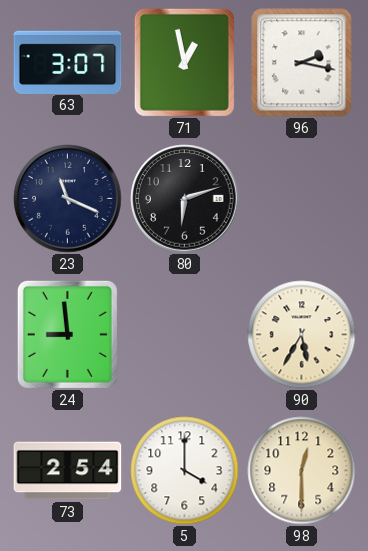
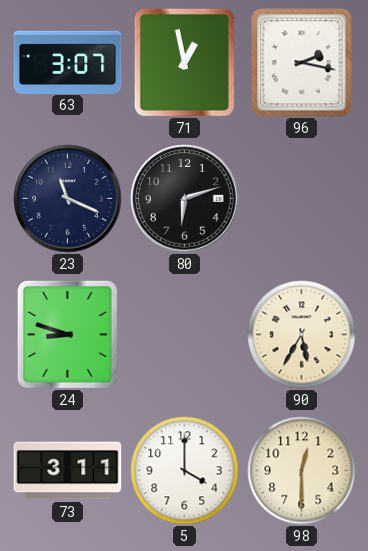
24: 8:59 -> 8:48 (67, 334)
73: 2:54 -> 3:11 (68, 471)
